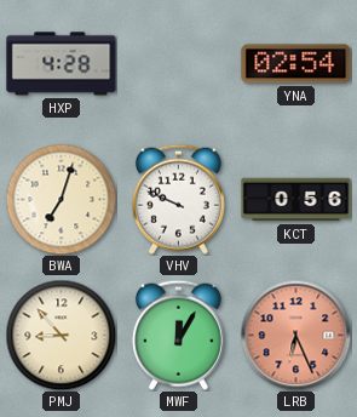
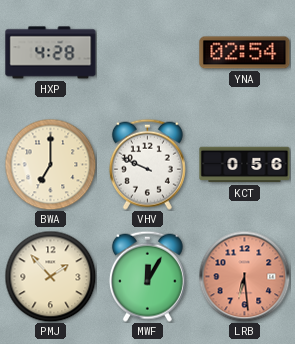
BWA: 7:03 -> 7:00 (50, 164)
PMJ: 8:53 -> 1:53 (50, 276)
LRB: 6:26 -> 6:29 (244, 276)
